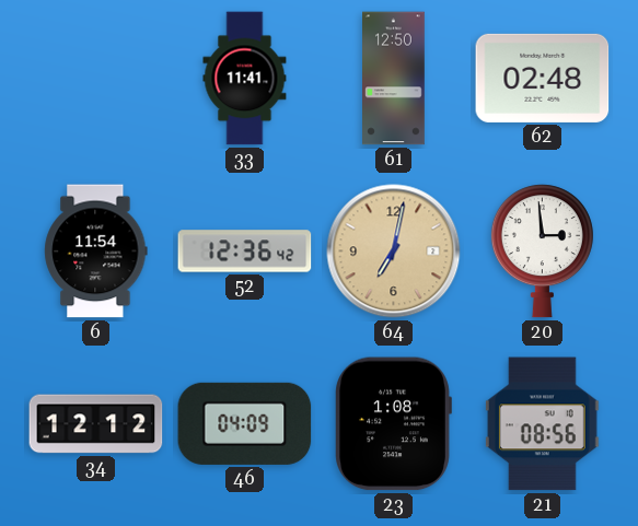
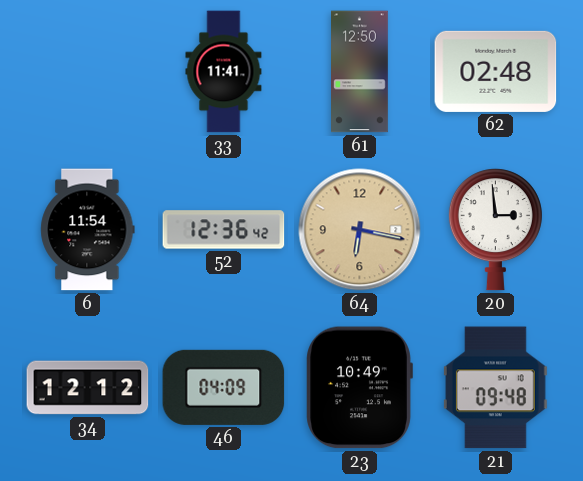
64: 7:02 -> 6:17 (360, 230)
23: 1:08 -> 10:49 (359, 388)
21: 08:56 -> 09:48 (495, 388)
